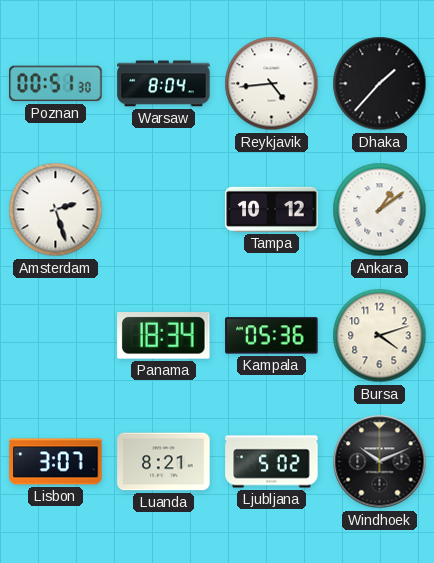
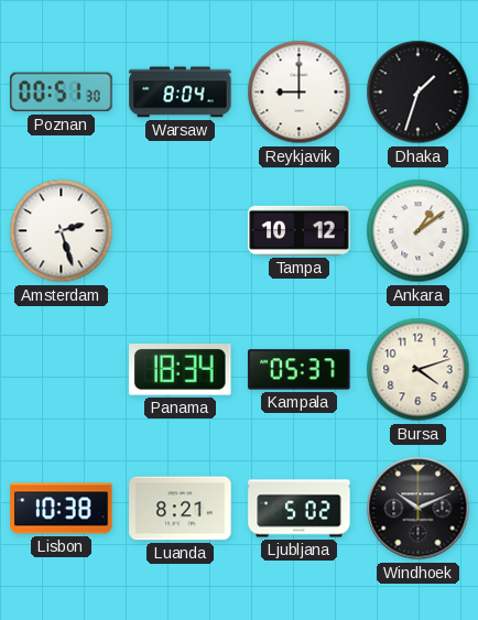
Reykjavik: 4:44 -> 9:00 (300, 93)
Dhaka: 1:37 -> 1:33 (419, 93)
Kampala: 05:36 -> 05:37 (300, 370)
Lisbon: 3:07 -> 10:38 (62, 509)
